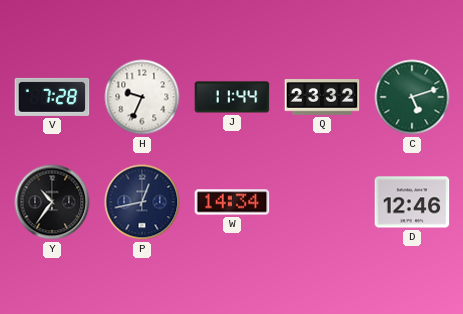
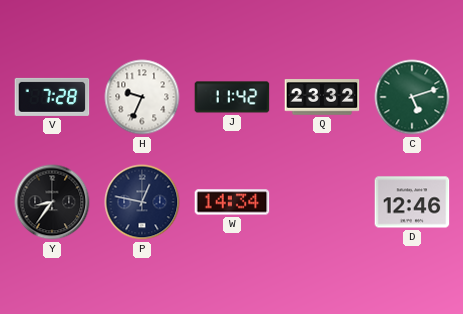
J: 11:44 -> 11:42 (232, 97)
Y: 10:36 -> 8:36 (52, 202)
P: 12:43 -> 12:47 (142, 202)
